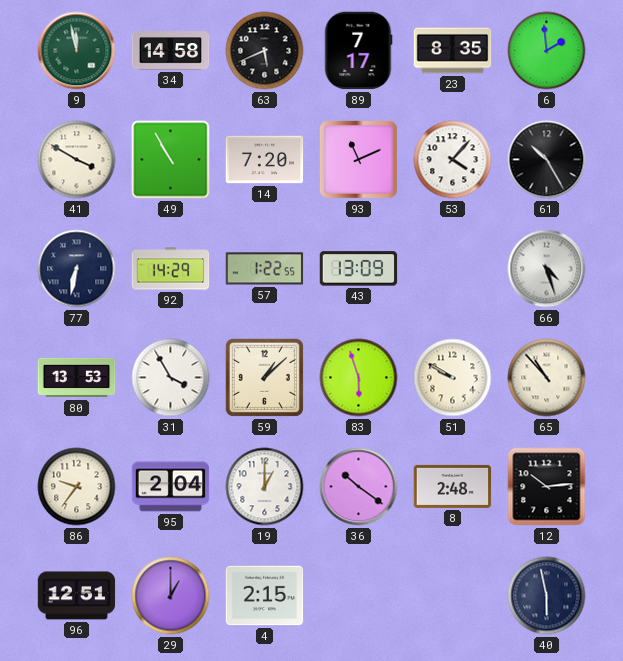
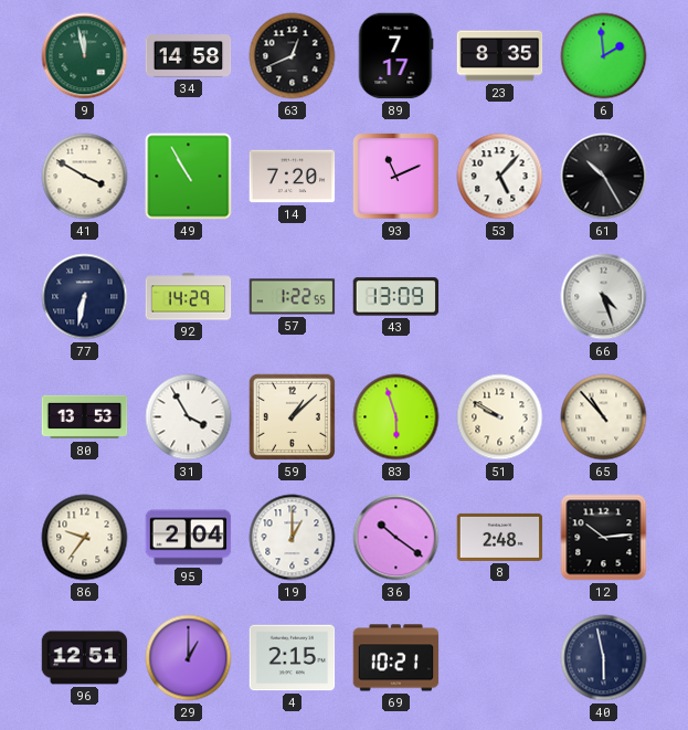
63: 5:41 -> 12:41 (293, 56)
53: 4:07 -> 5:07 (500, 177)
69: none -> 10:21 (396, 658)
